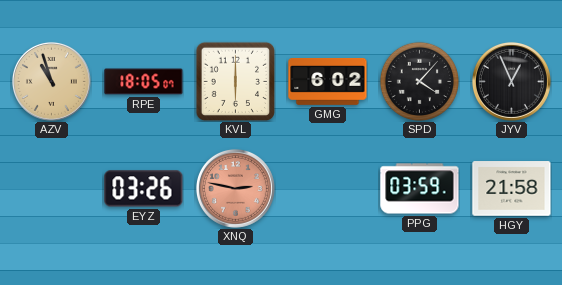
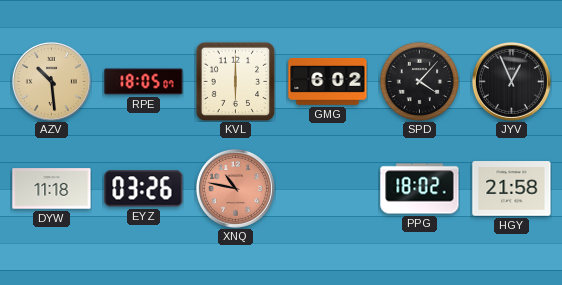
AZV: 10:57 -> 10:29 (51, 81)
DYW: none -> 11:18 (52, 189)
XNQ: 2:47 -> 10:47 (235, 188)
PPG: 03:59 -> 18:02 (420, 189)
